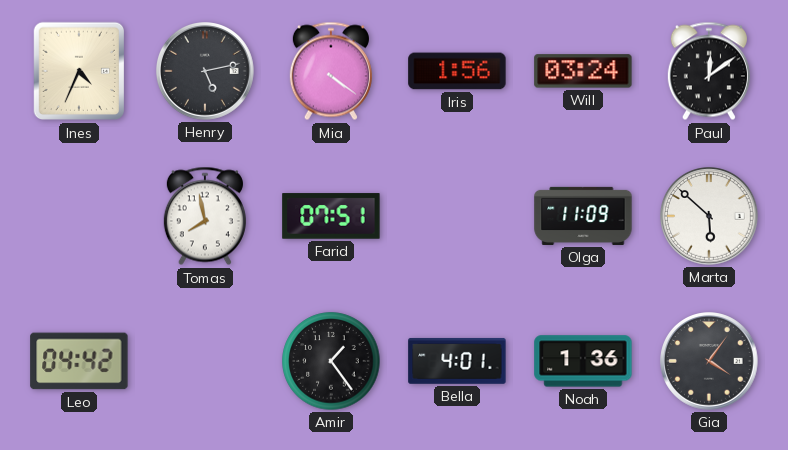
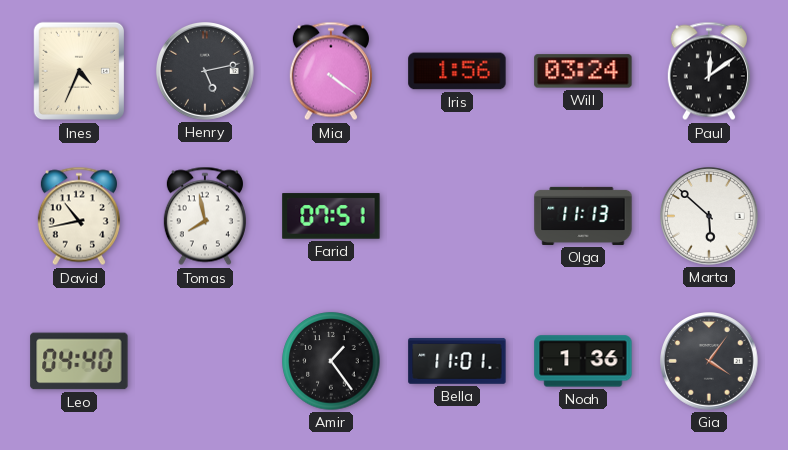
David: none -> 10:43 (79, 216)
Olga: 11:09 -> 11:13 (583, 216)
Leo: 04:42 -> 04:40 (79, 361)
Bella: 4:01 -> 11:01 (457, 361)
